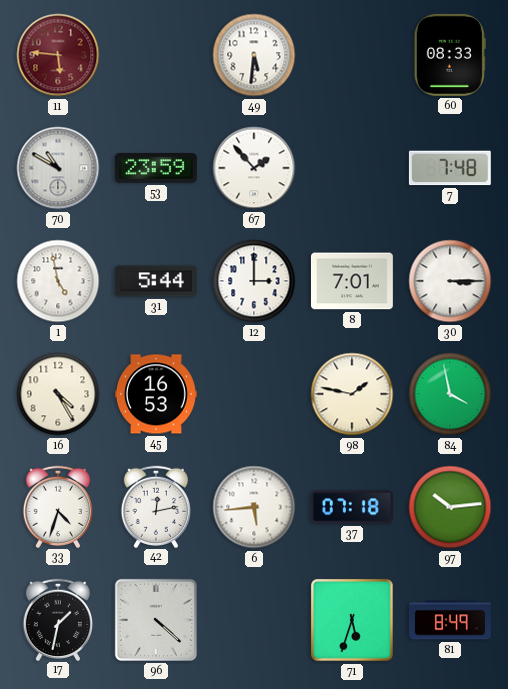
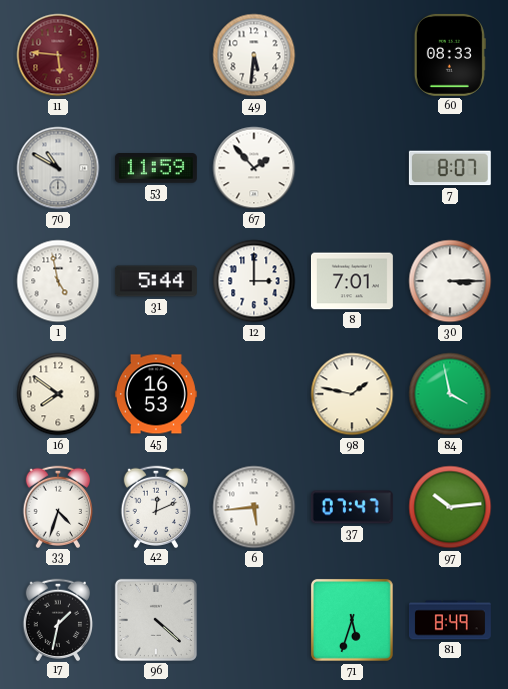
53: 23:59 -> 11:59 (156, 169)
7: 7:48 -> 8:07 (450, 168)
16: 4:25 -> 7:51 (58, 394)
42: 12:13 -> 12:11 (155, 506)
37: 07:18 -> 07:47 (352, 507)
